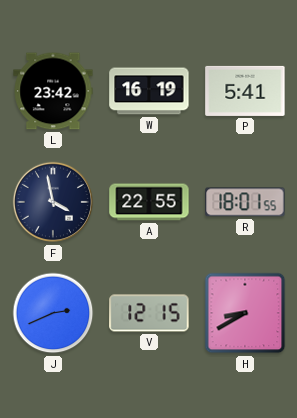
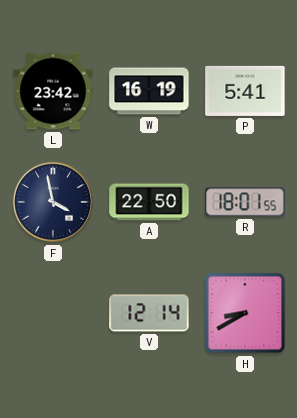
A: 22:55 -> 22:50 (149, 202)
J: 2:41 -> none (53, 313)
V: 12:15 -> 12:14 (149, 313)
